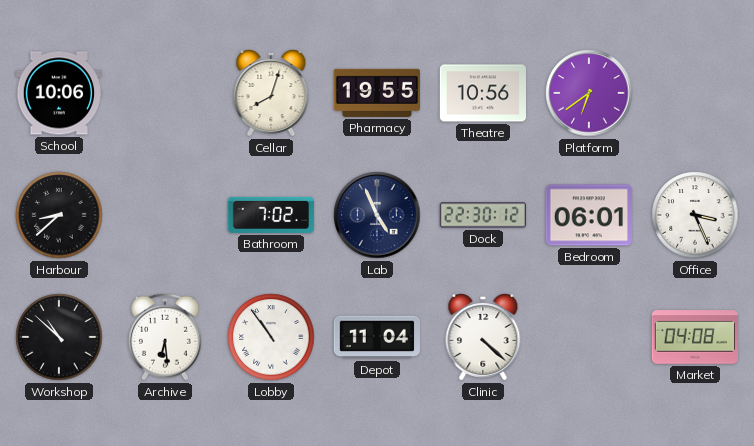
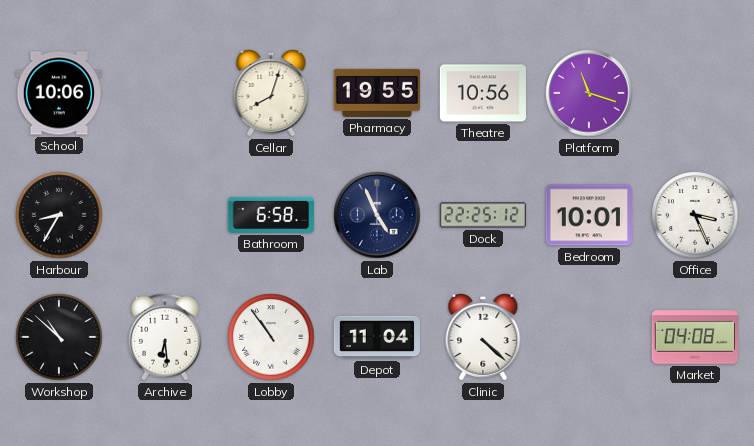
Platform: 6:39 -> 11:18 (589, 93)
Harbour: 8:38 -> 8:35 (59, 215)
Bathroom: 7:02 -> 6:58 (271, 215)
Dock: 22:30 -> 22:25 (482, 215)
Bedroom: 06:01 -> 10:01 (588, 215)
